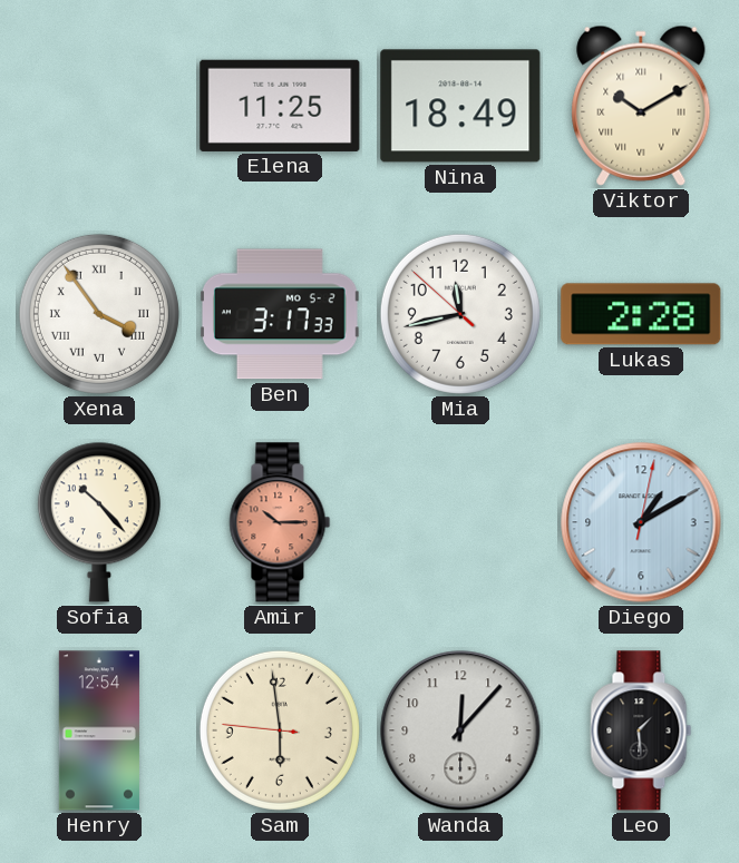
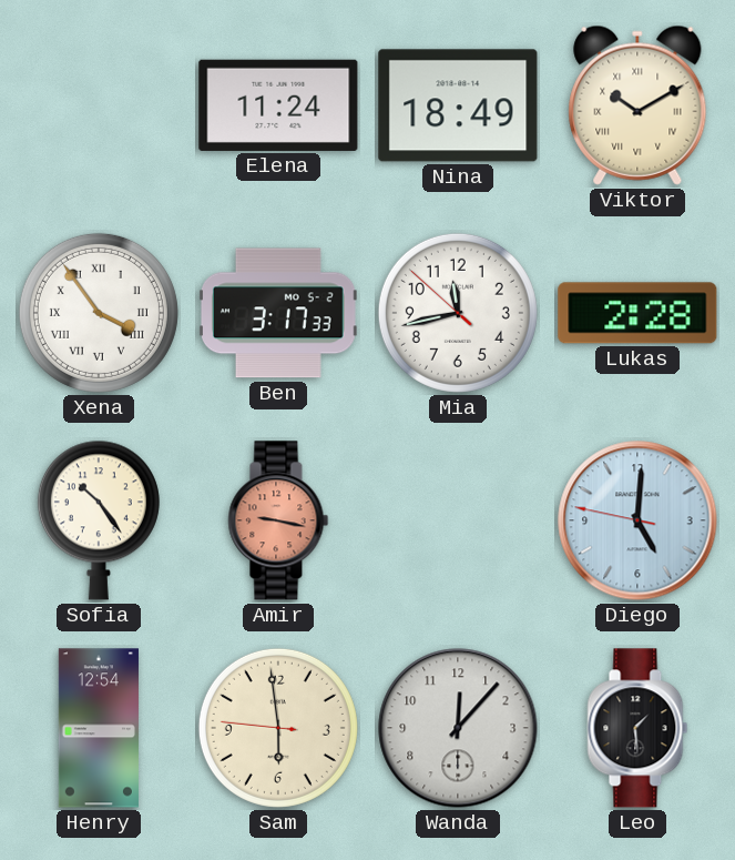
Elena: 11:25 -> 11:24 (278, 105)
Sofia: 10:23 -> 10:24 (99, 520)
Amir: 10:15 -> 9:17 (278, 520)
Diego: 1:10 -> 5:00 (637, 520)
